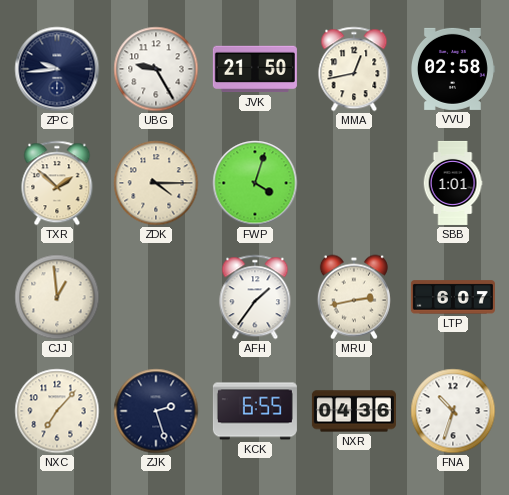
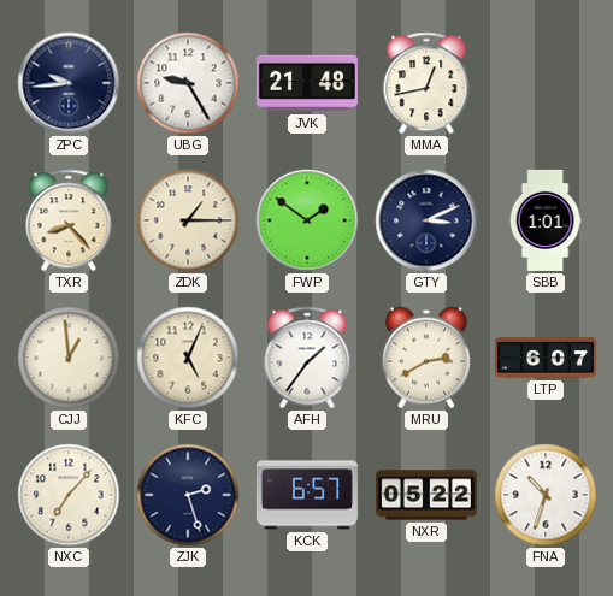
JVK: 21:50 -> 21:48 (307, 83)
VVU: 02:58 -> none (453, 69)
TXR: 1:52 -> 8:23 (69, 220)
ZDK: 4:15 -> 1:15 (188, 220)
FWP: 4:03 -> 1:51 (307, 220)
GTY: none -> 3:11 (426, 220)
KFC: none -> 5:04 (188, 358)
MRU: 2:43 -> 2:40 (426, 358)
KCK: 6:55 -> 6:57 (307, 495)
NXR: 04:36 -> 05:22 (426, 495)
